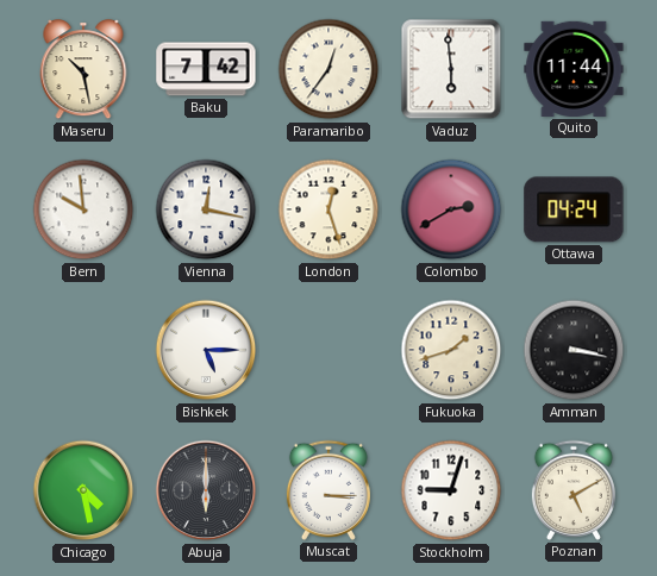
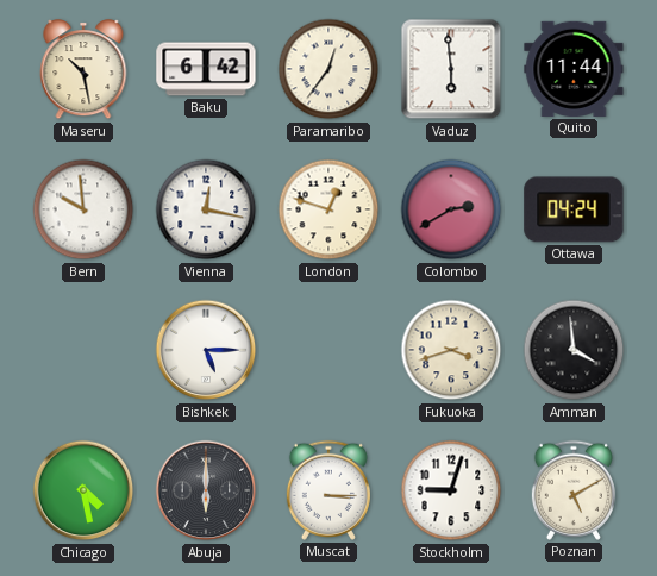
Baku: 7:42 -> 6:42 (206, 69)
London: 12:27 -> 12:48 (328, 209)
Fukuoka: 1:42 -> 3:42 (451, 350)
Amman: 3:17 -> 3:59 (574, 350)
